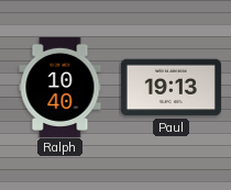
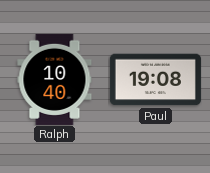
Paul: 19:13 -> 19:08 (155, 80)
